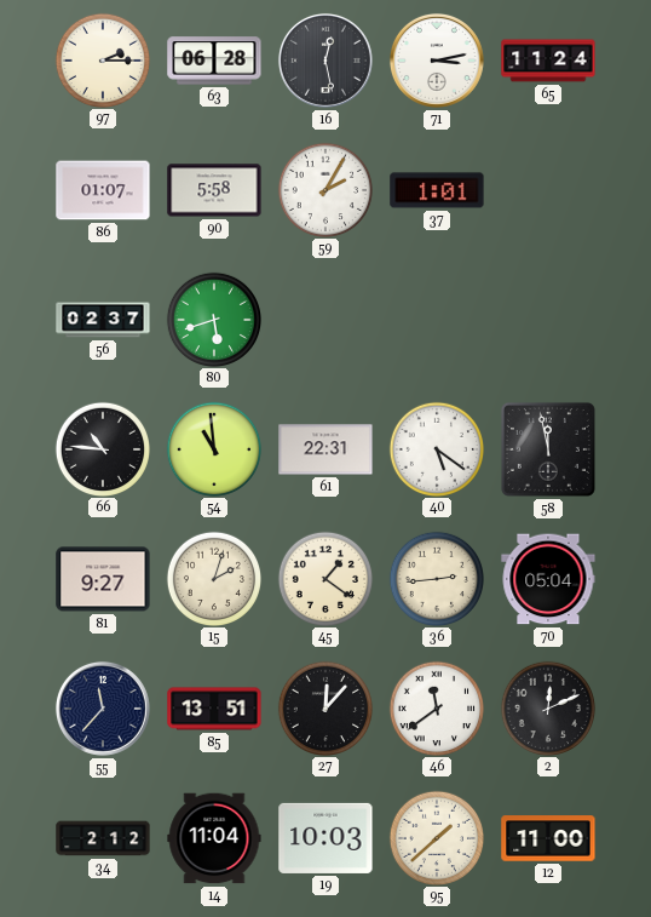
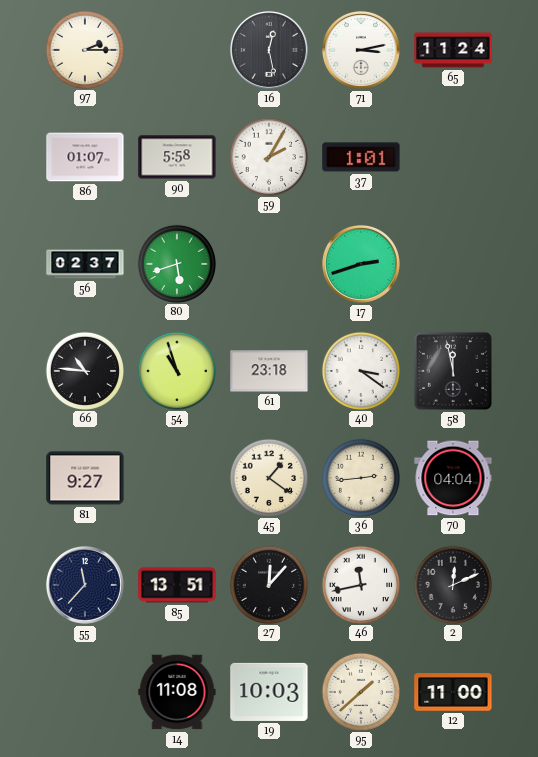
63: 06:28 -> none (214, 61)
17: none -> 2:42 (361, 264)
54: 10:59 -> 10:57 (176, 370)
61: 22:31 -> 23:18 (269, 371)
40: 5:21 -> 3:21 (360, 370)
15: 2:03 -> none (213, 578)
70: 05:04 -> 04:04 (453, 478)
46: 11:39 -> 11:43 (360, 584)
34: 2:12 -> none (103, 838)
14: 11:04 -> 11:08 (177, 692)
